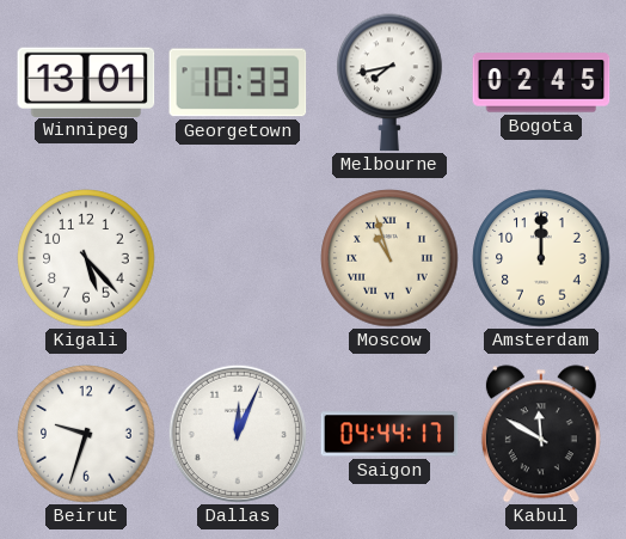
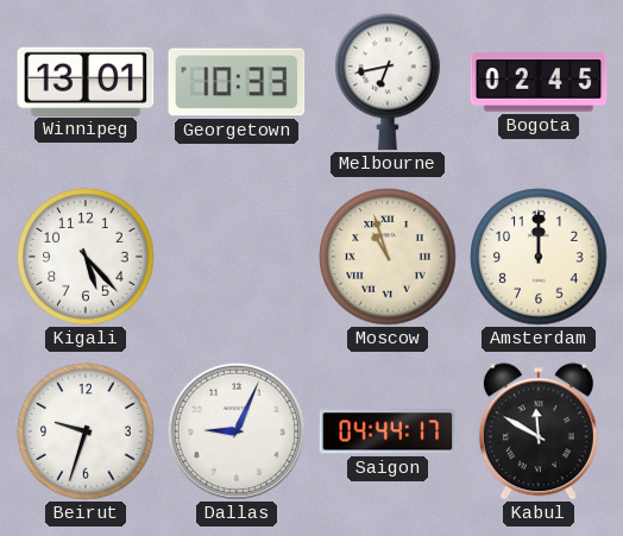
Melbourne: 7:43 -> 6:43 (388, 82)
Dallas: 12:04 -> 9:04 (237, 431)
